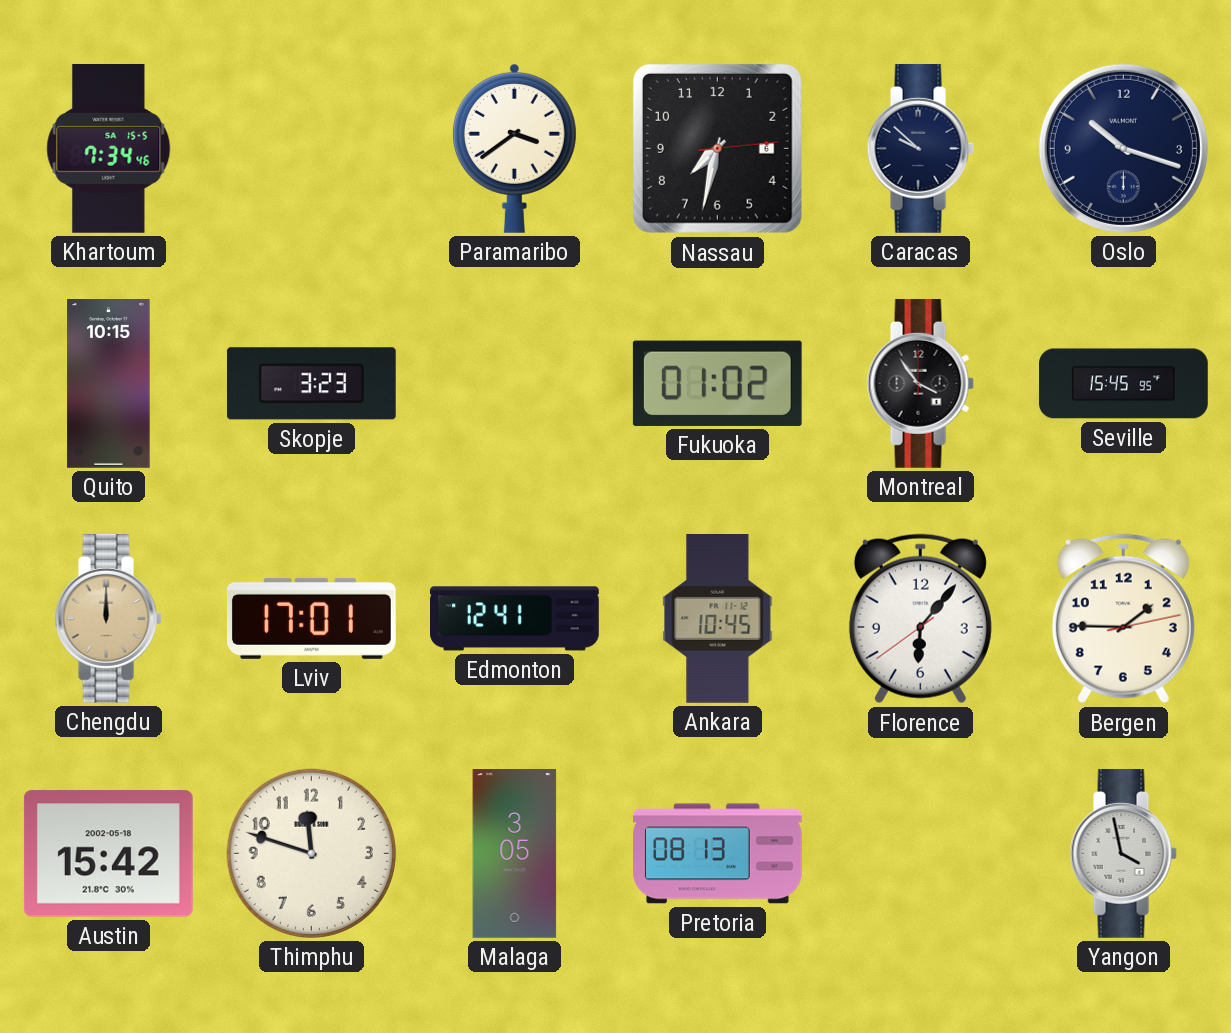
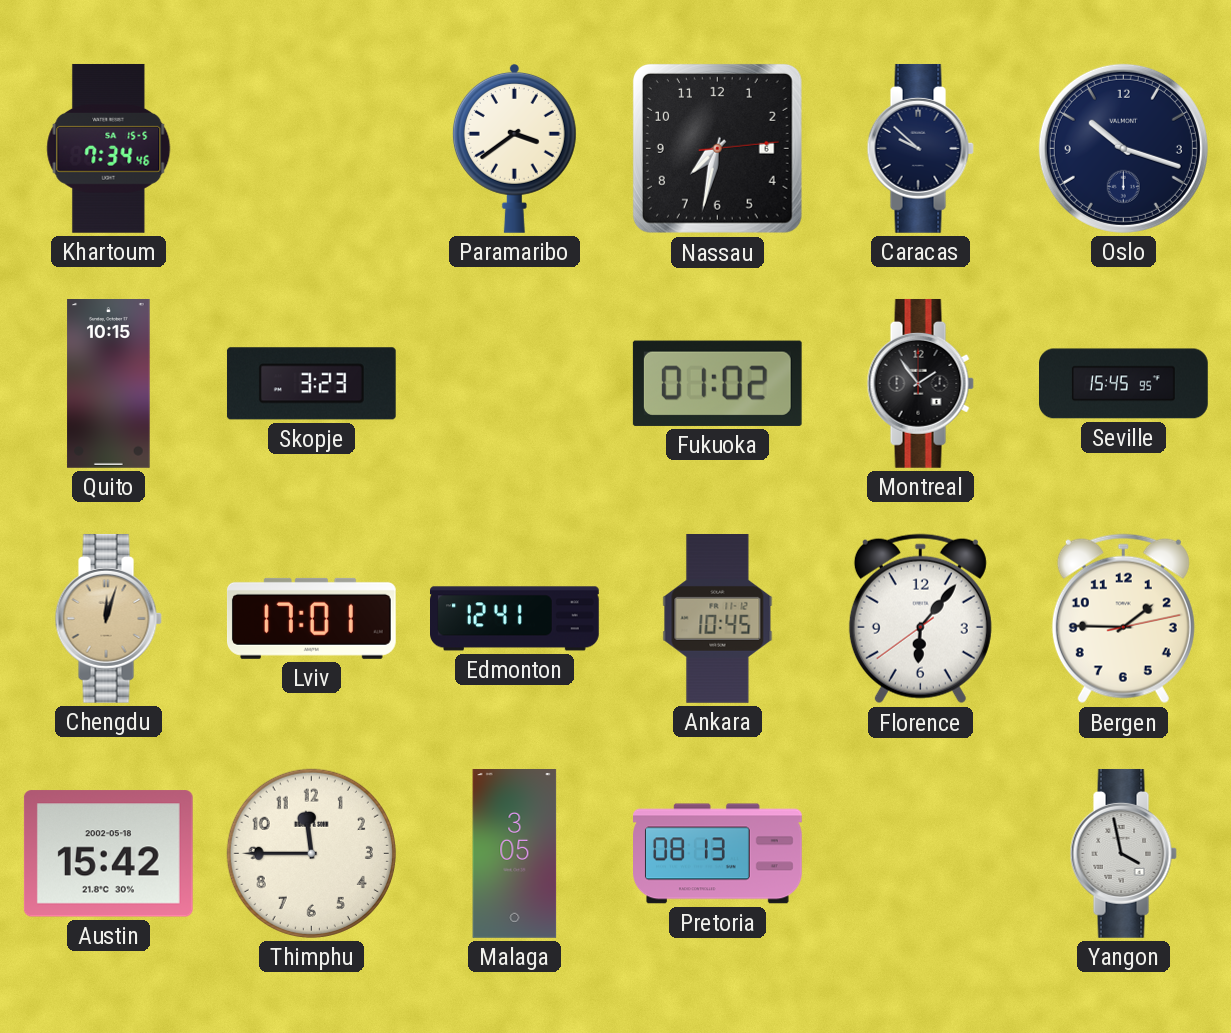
Montreal: 3:54 -> 1:54 (920, 383)
Chengdu: 12:00 -> 12:03 (108, 618)
Thimphu: 11:48 -> 11:45 (311, 853)
